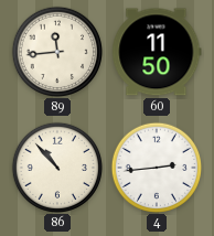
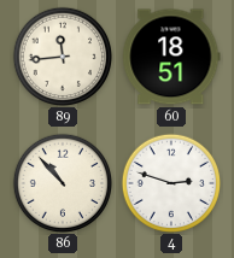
60: 11:50 -> 18:51 (171, 57)
4: 2:44 -> 2:48 (170, 182)
